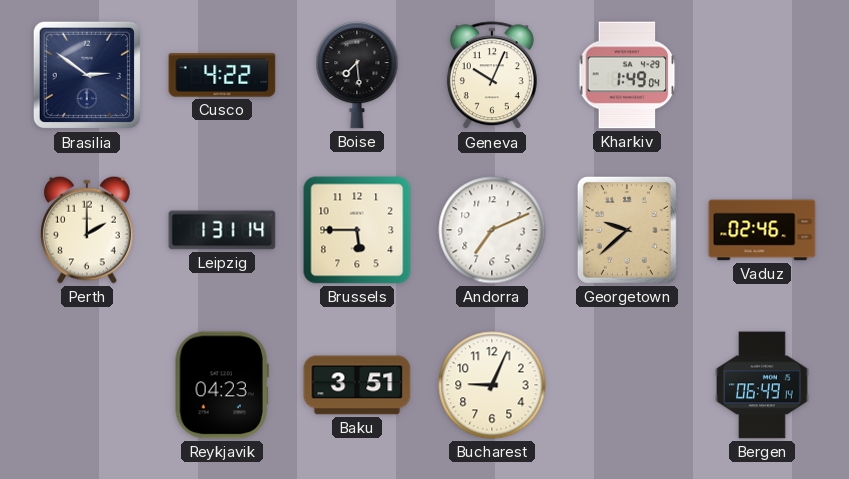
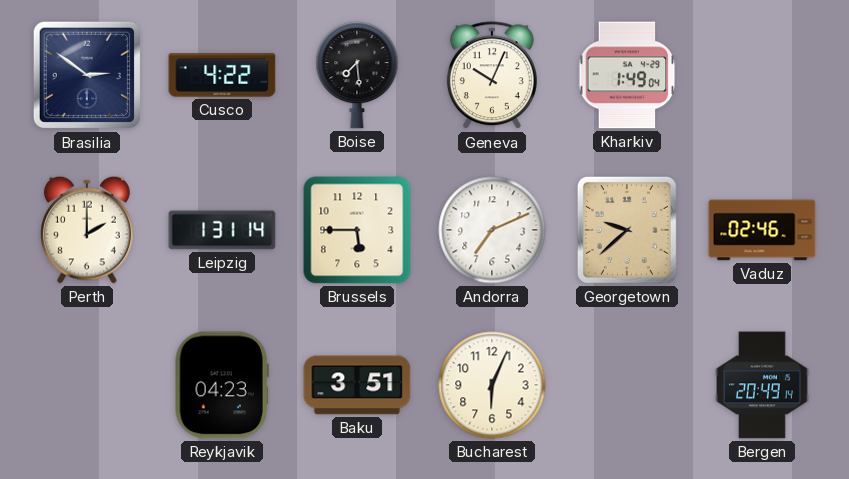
Bucharest: 9:04 -> 6:04 (492, 385)
Bergen: 06:49 -> 20:49 (762, 385)
